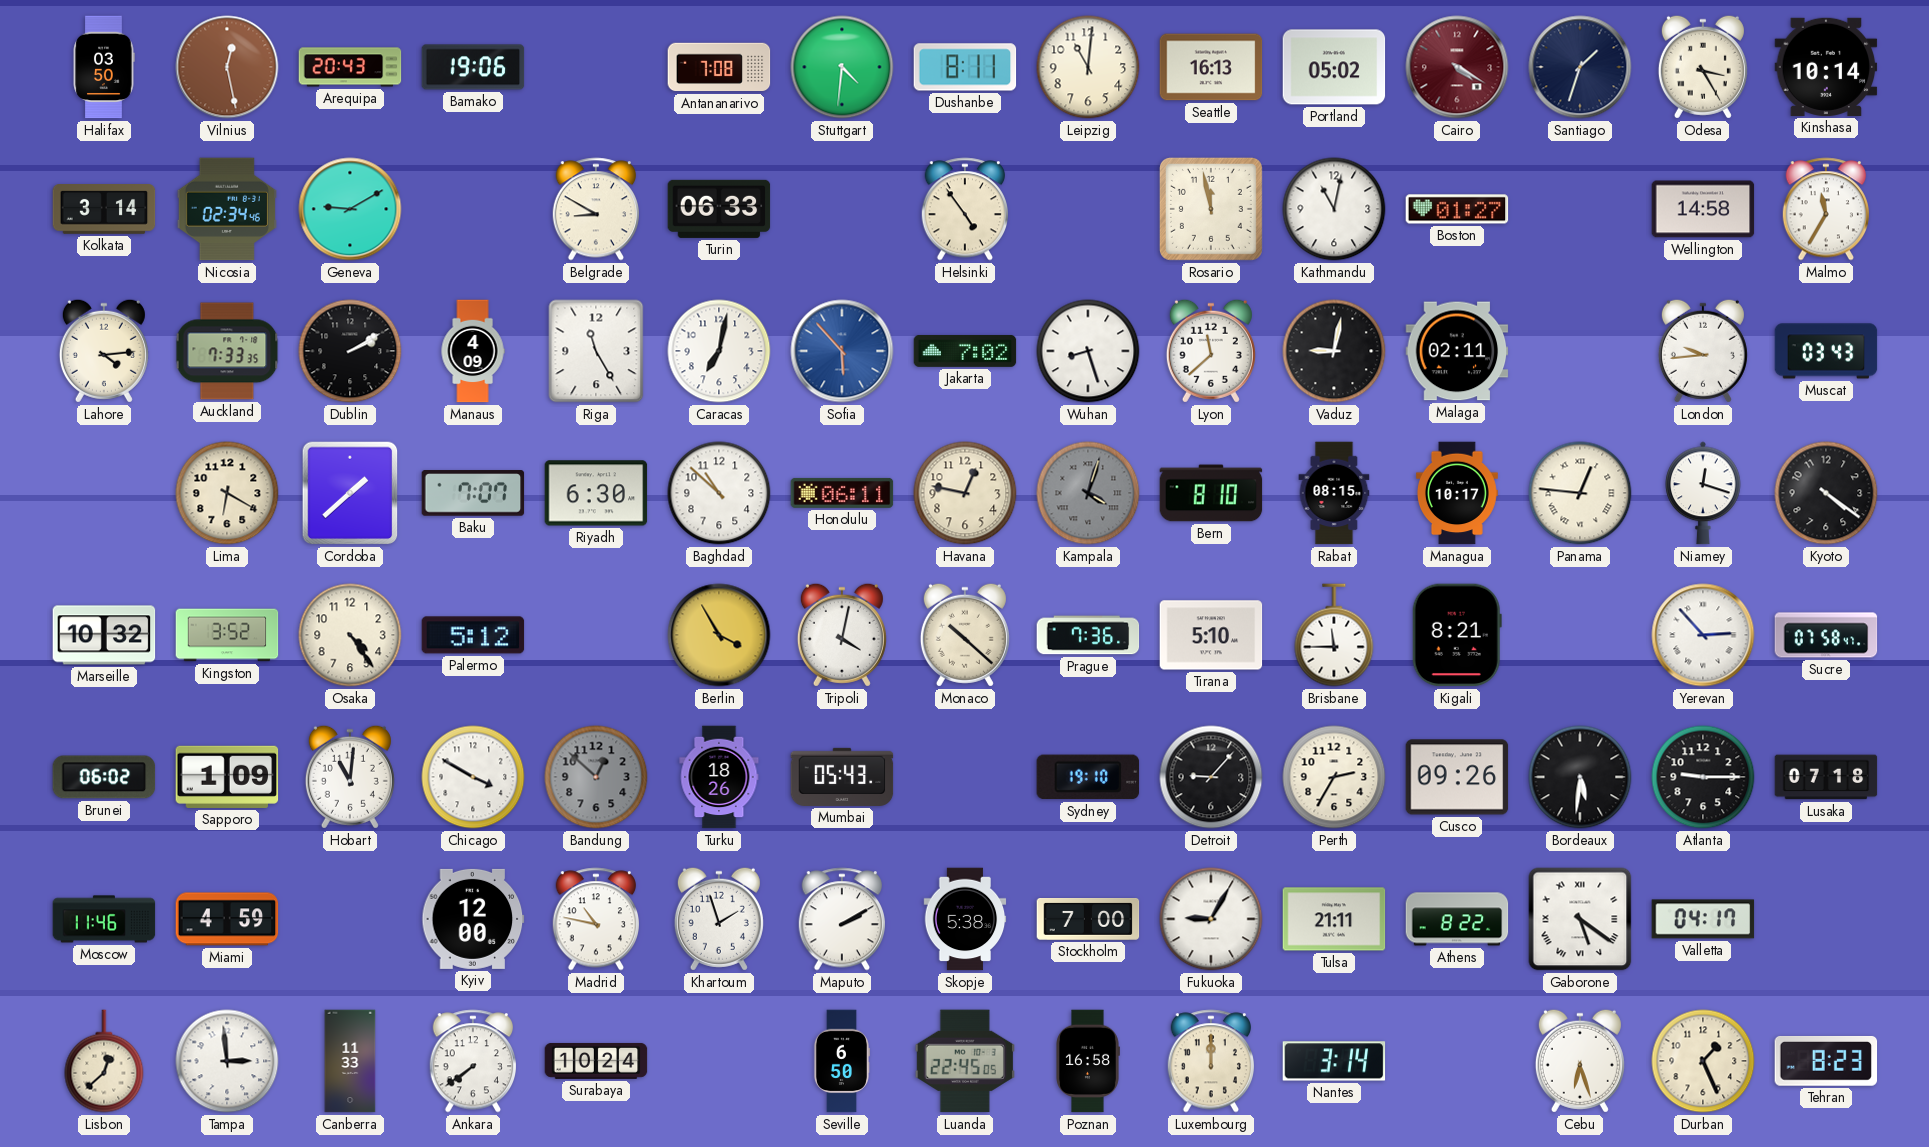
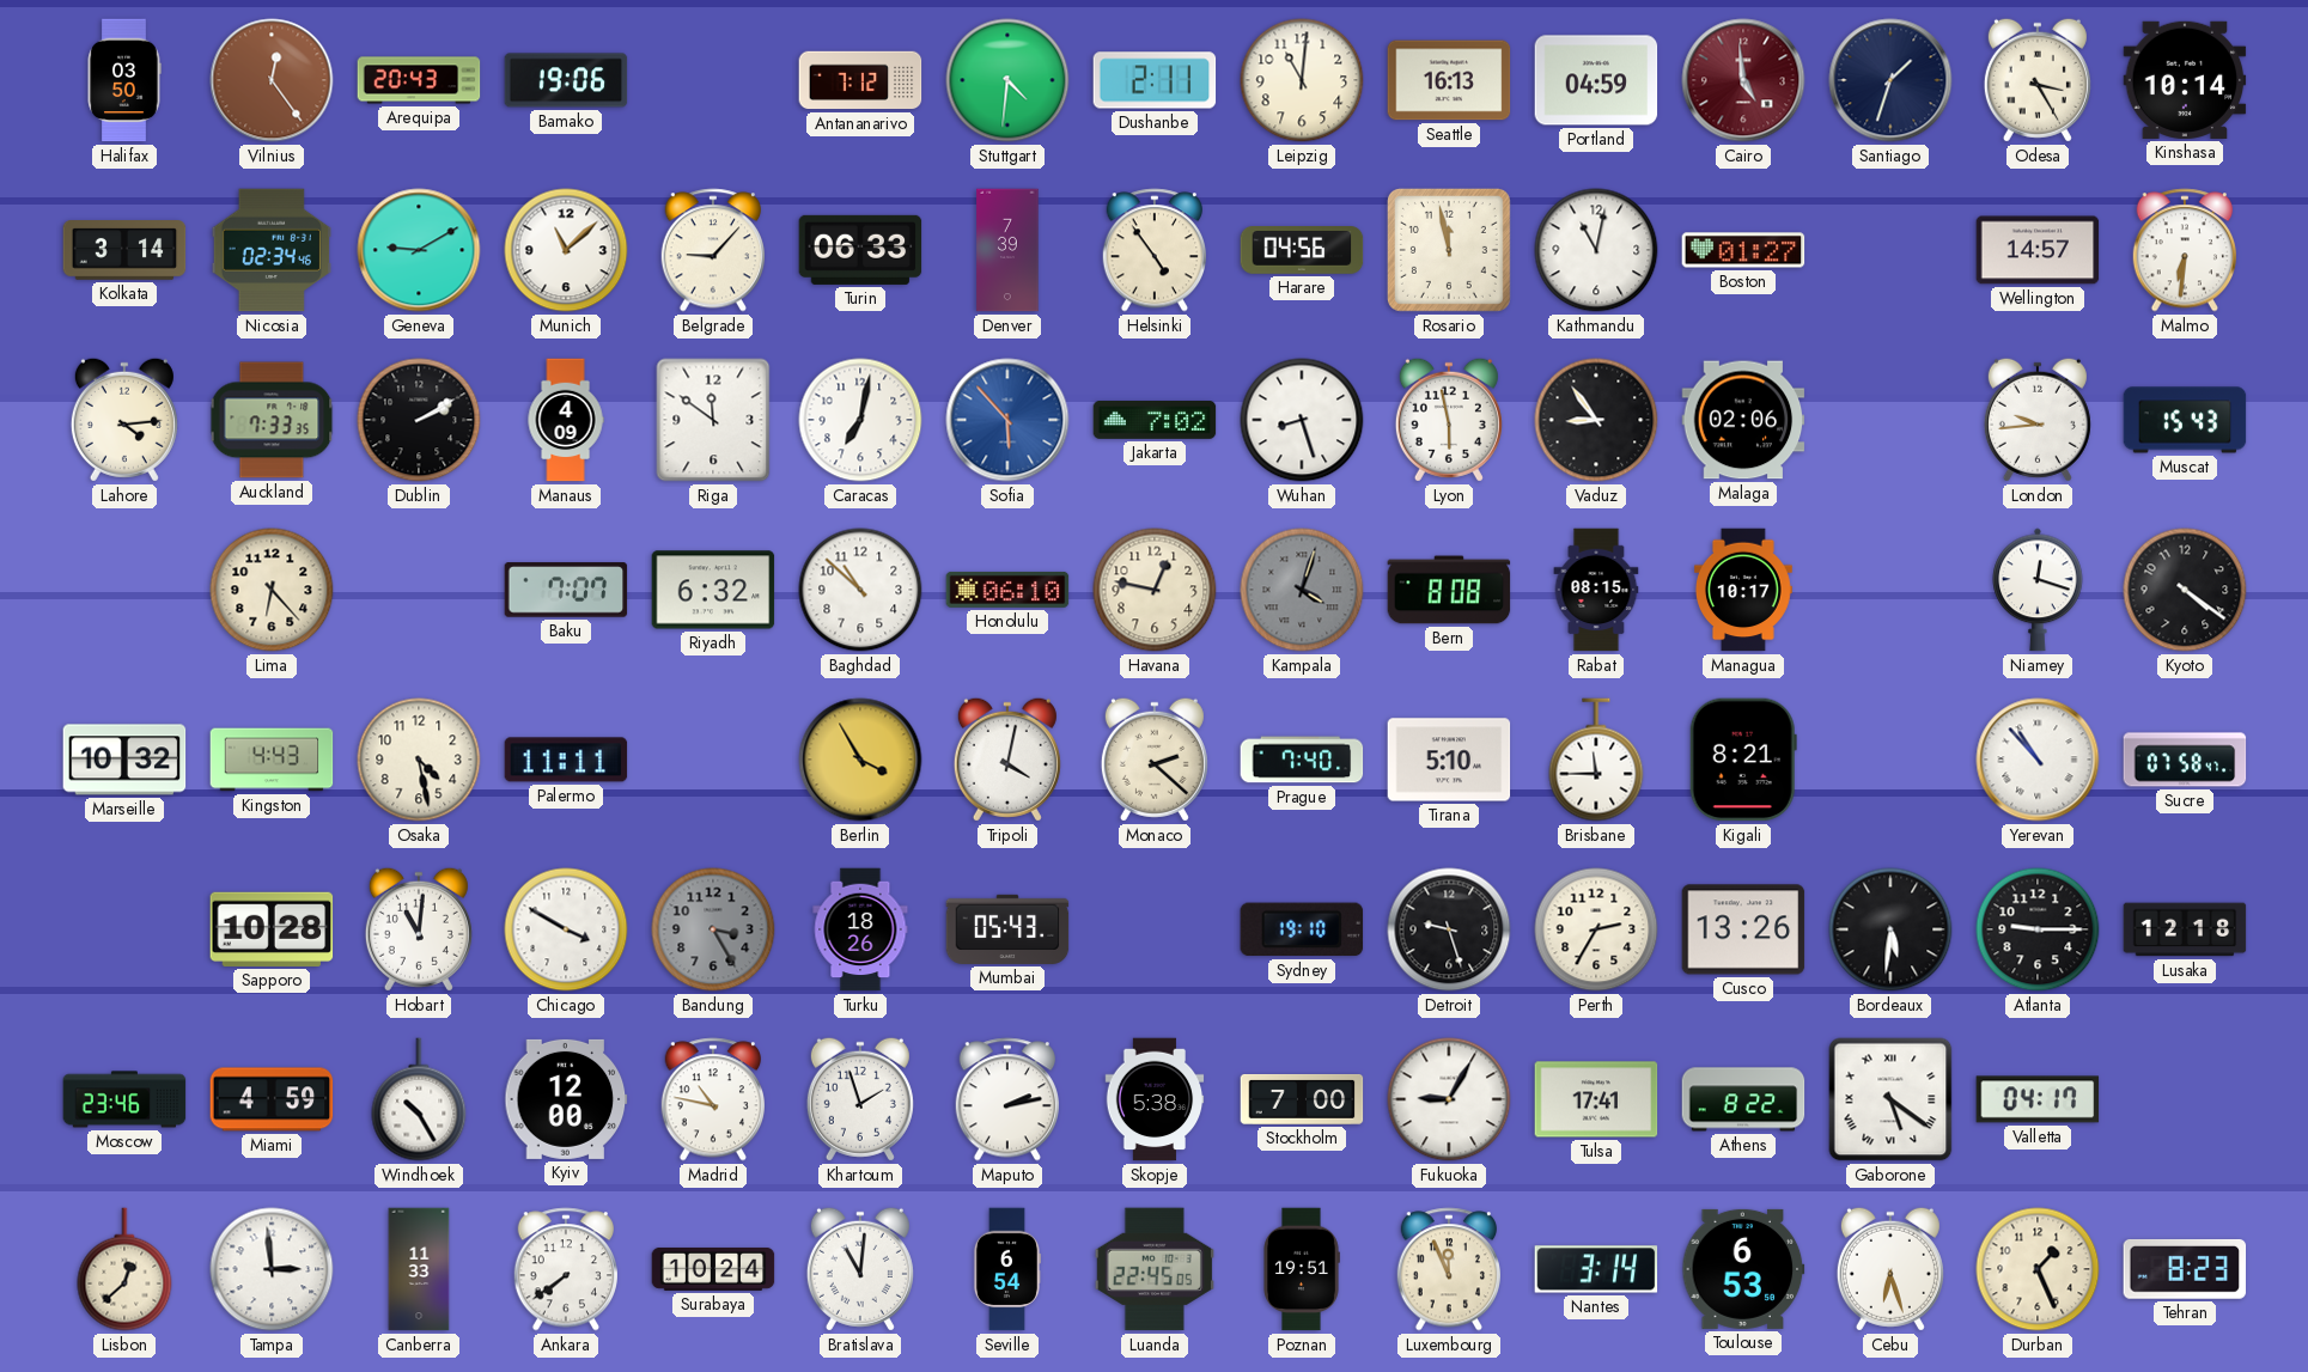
Vilnius: 12:28 -> 12:24 (272, 80)
Antananarivo: 7:08 -> 7:12 (860, 80)
Dushanbe: 8:11 -> 2:11 (1155, 80)
Portland: 05:02 -> 04:59 (1596, 80)
Cairo: 4:20 -> 4:59 (1743, 80)
Munich: none -> 11:08 (566, 250)
Belgrade: 8:50 -> 9:07 (712, 250)
Denver: none -> 7:39 (1007, 250)
Harare: none -> 04:56 (1302, 250)
Wellington: 14:58 -> 14:57 (2038, 250)
Malmo: 11:35 -> 6:31 (2184, 250)
Riga: 11:25 -> 11:51 (713, 420)
Lyon: 11:38 -> 5:58 (1449, 420)
Vaduz: 9:02 -> 8:54 (1596, 420)
Malaga: 02:11 -> 02:06 (1743, 420)
Muscat: 03:43 -> 15:43 (2185, 420)
Lima: 6:20 -> 6:23 (272, 590)
Cordoba: 1:38 -> none (350, 493)
Riyadh: 6:30 -> 6:32 (713, 590)
Honolulu: 06:11 -> 06:10 (1007, 590)
Bern: 8:10 -> 8:08 (1449, 590)
Panama: 12:46 -> none (1580, 493)
Kingston: 3:52 -> 4:43 (272, 760)
Osaka: 4:24 -> 4:28 (419, 760)
Palermo: 5:12 -> 11:11 (566, 760)
Monaco: 10:22 -> 2:22 (1155, 760)
Prague: 7:36 -> 7:40 (1302, 760)
Yerevan: 2:53 -> 10:53 (2038, 760)
Brunei: 06:02 -> none (104, 777)
Sapporo: 1:09 -> 10:28 (272, 929)
Bandung: 12:52 -> 3:25 (713, 929)
Detroit: 9:07 -> 9:27 (1449, 929)
Cusco: 09:26 -> 13:26 (1743, 929)
Lusaka: 07:18 -> 12:18 (2185, 929)
Moscow: 11:46 -> 23:46 (124, 1099)
Windhoek: none -> 10:25 (419, 1099)
Maputo: 2:10 -> 2:13 (1006, 1099)
Tulsa: 21:11 -> 17:41 (1596, 1099)
Bratislava: none -> 11:01 (860, 1269)
Seville: 6:50 -> 6:54 (1006, 1269)
Poznan: 16:58 -> 19:51 (1302, 1269)
Luxembourg: 12:00 -> 11:56 (1448, 1269)
Toulouse: none -> 6:53 (1743, 1269)
